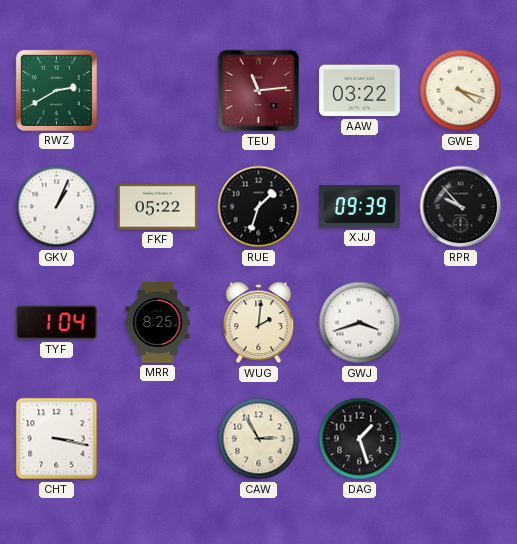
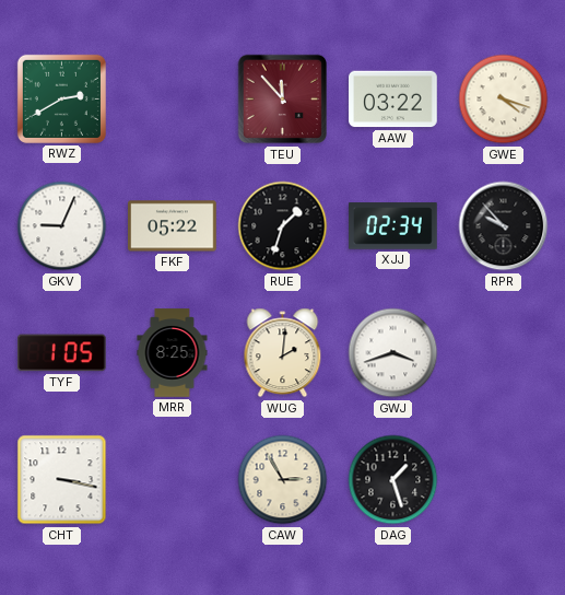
TEU: 11:14 -> 11:53 (283, 100)
GKV: 1:04 -> 9:04 (62, 226)
XJJ: 09:39 -> 02:34 (393, 226)
TYF: 1:04 -> 1:05 (62, 353)
